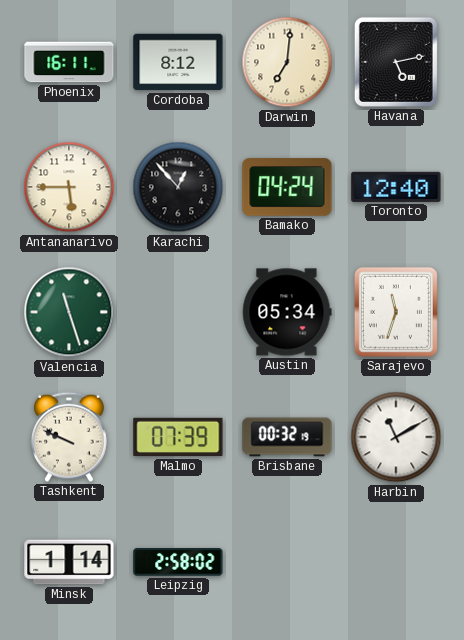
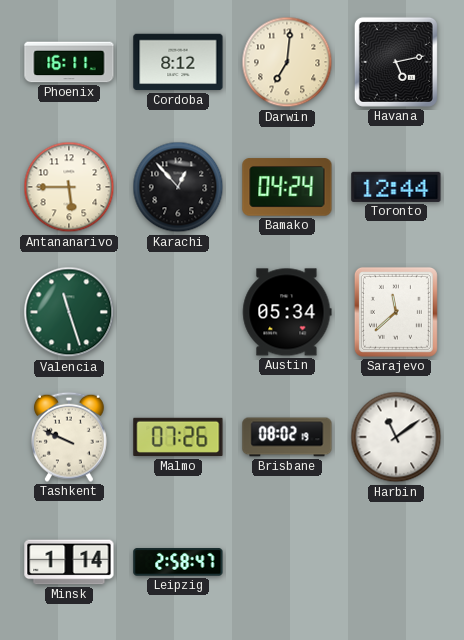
Toronto: 12:40 -> 12:44 (396, 187)
Sarajevo: 11:33 -> 11:38 (396, 312)
Malmo: 07:39 -> 07:26 (178, 437)
Brisbane: 00:32 -> 08:02 (287, 437)
Harbin: 11:10 -> 11:09 (396, 437)
Leipzig: 2:58:02 -> 2:58:47 (178, 562)
